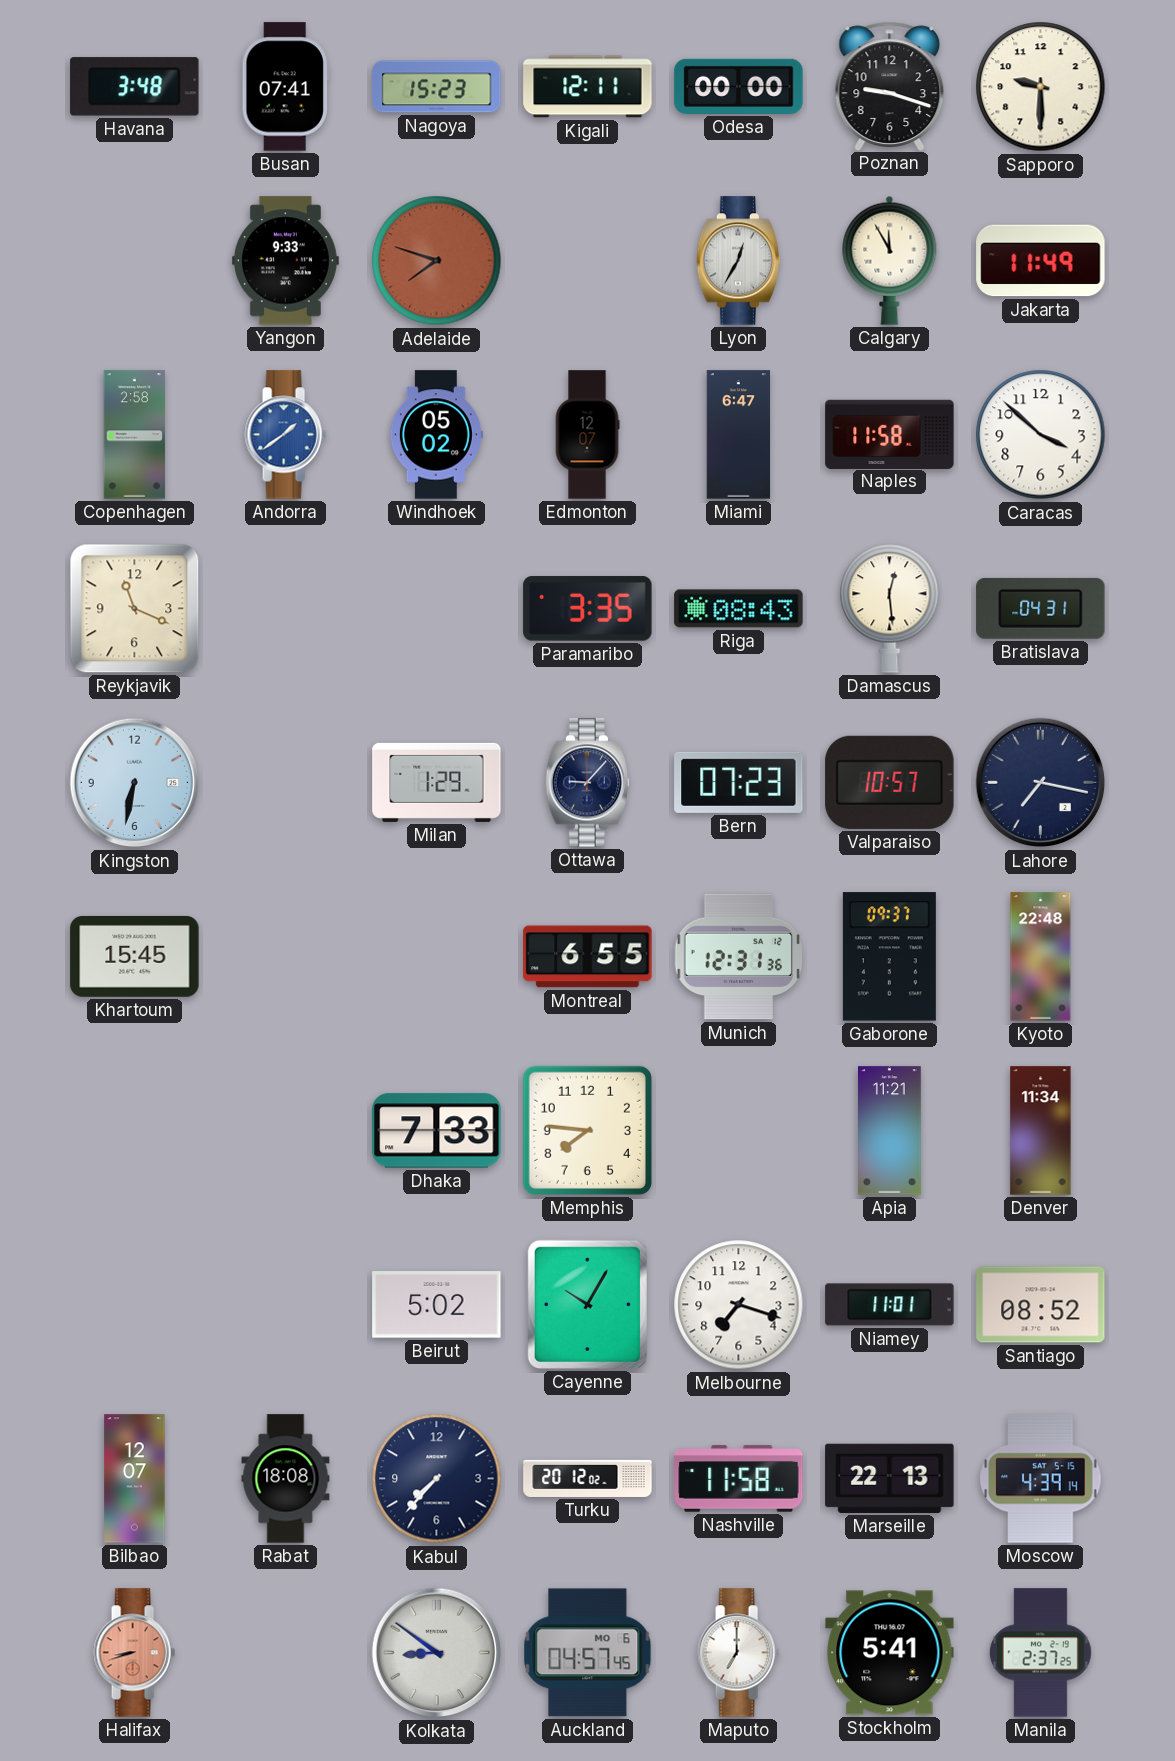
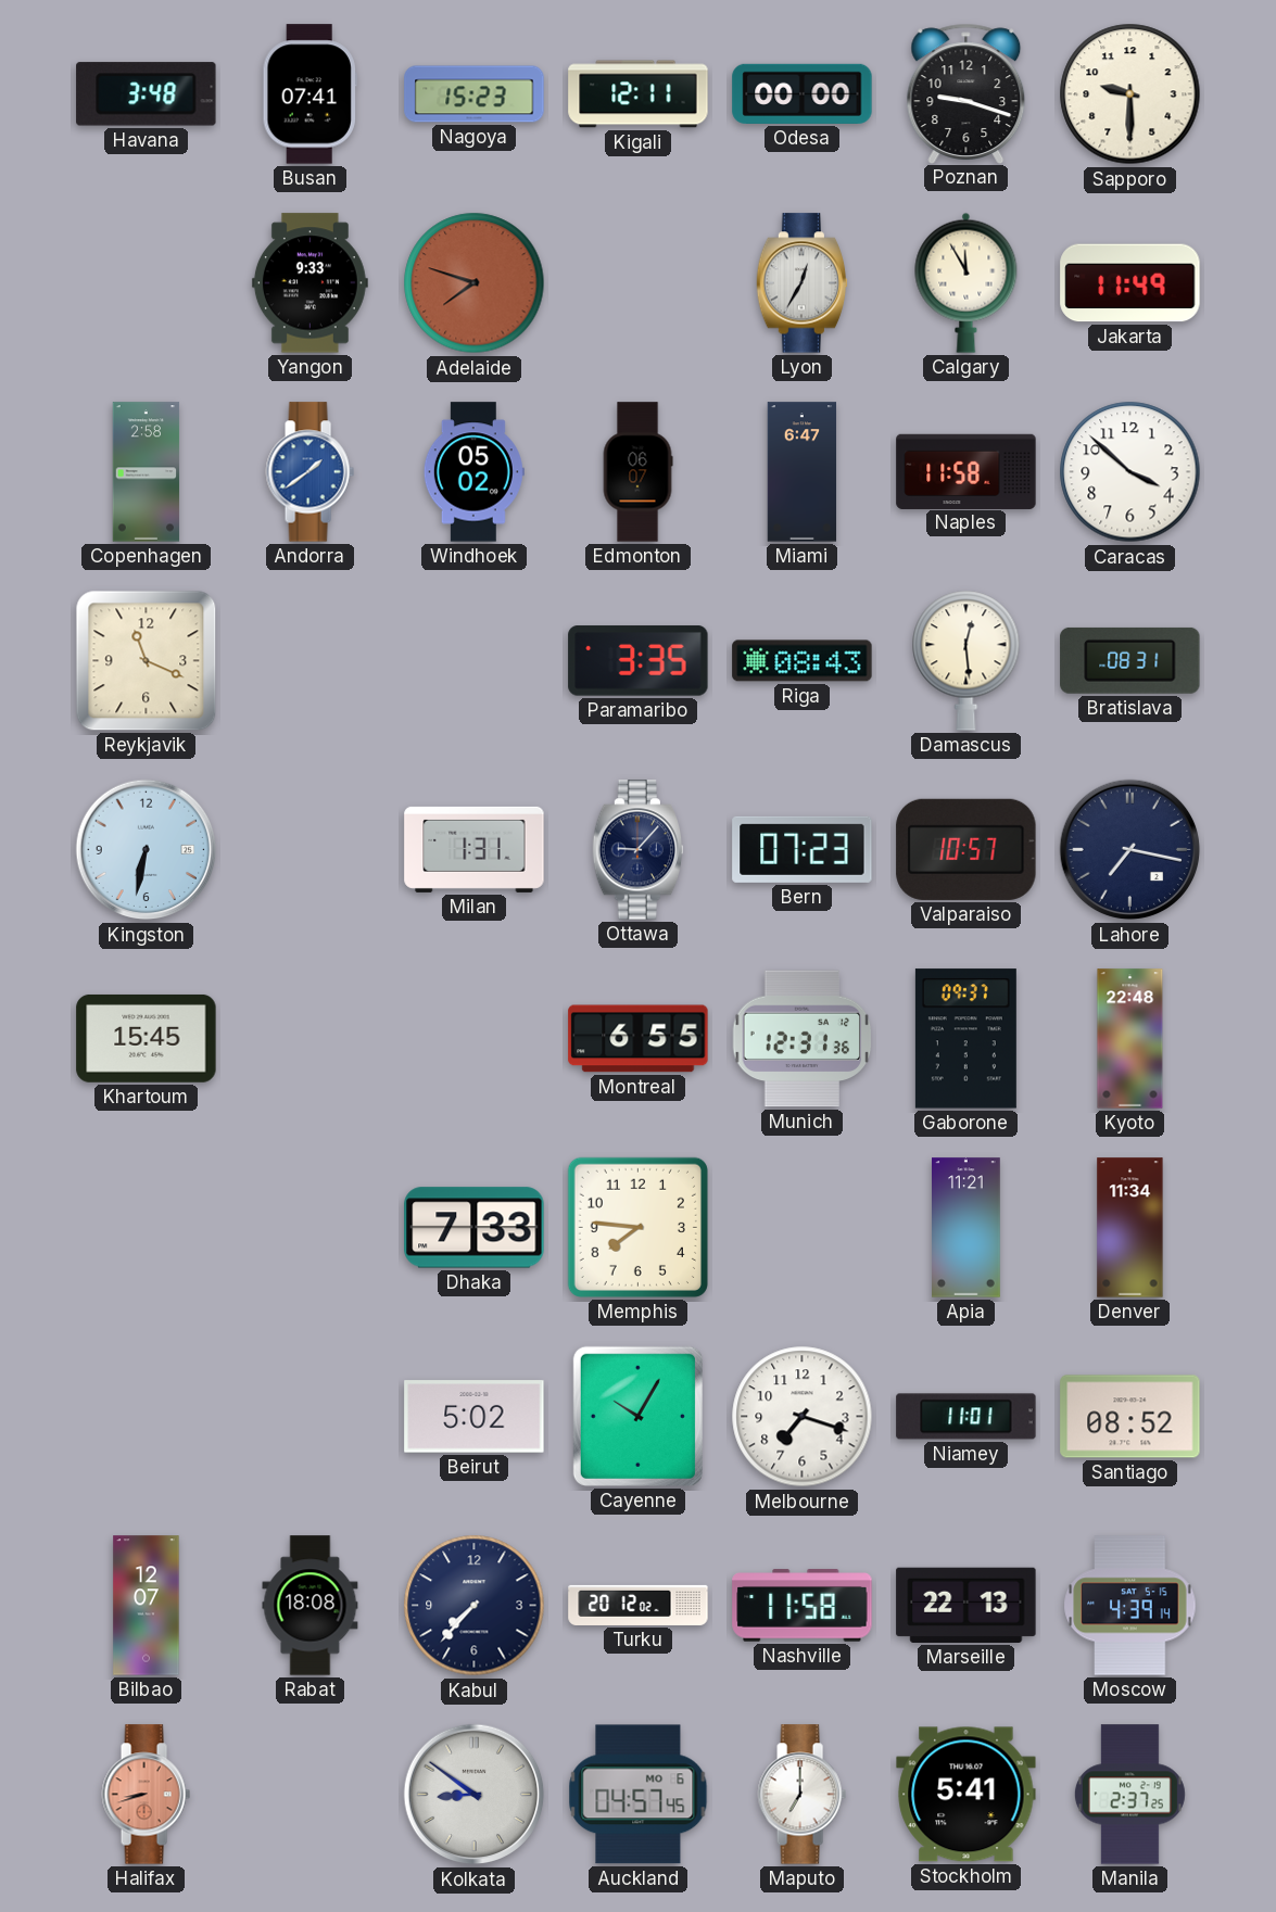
Edmonton: 12:07 -> 06:07 (637, 472)
Bratislava: 04:31 -> 08:31 (1130, 660)
Milan: 1:29 -> 1:31 (475, 849)
